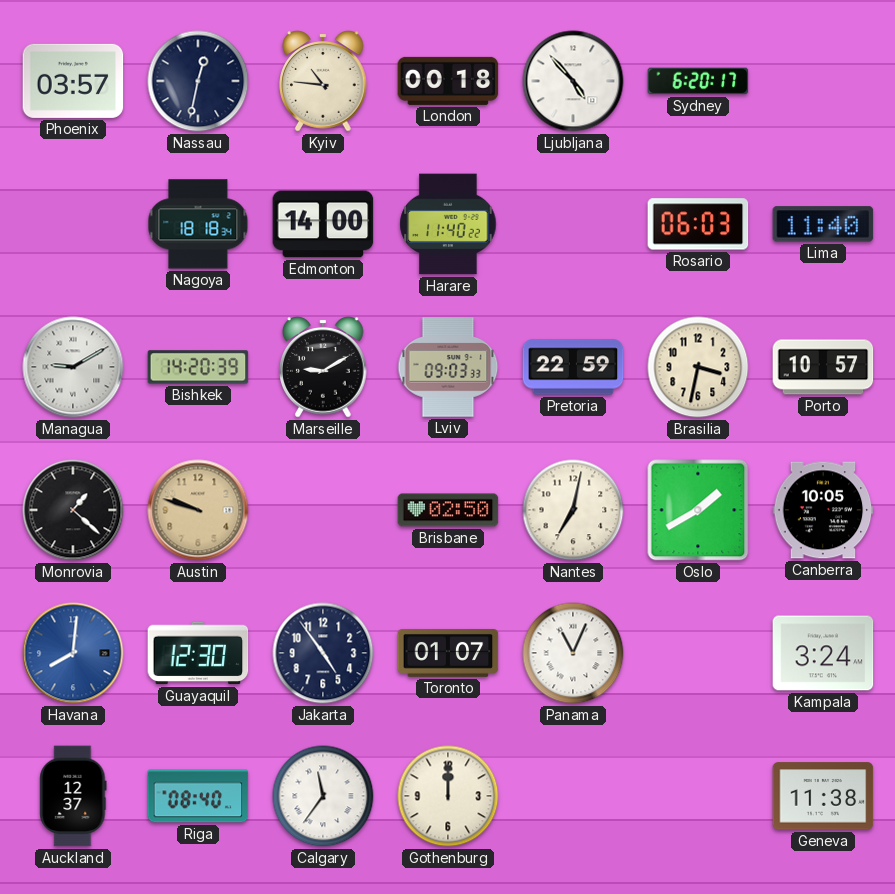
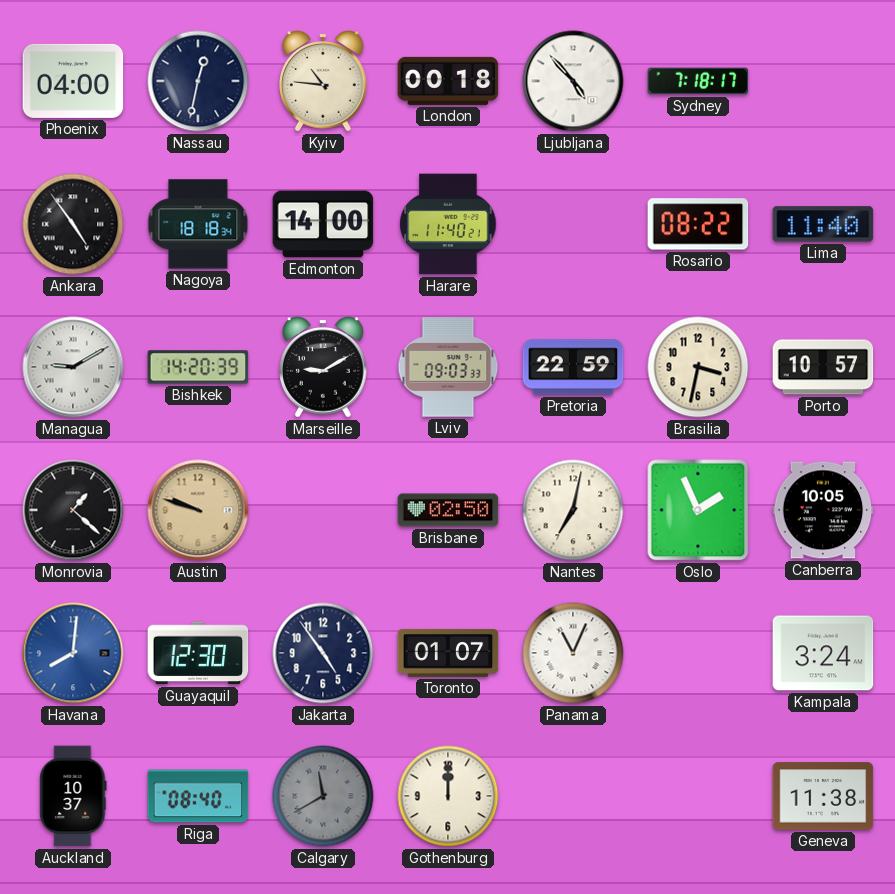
Phoenix: 03:57 -> 04:00 (73, 81)
Sydney: 6:20 -> 7:18 (698, 81)
Ankara: none -> 4:54 (73, 224)
Harare: 11:40:22 -> 11:40:21 (448, 224)
Rosario: 06:03 -> 08:22 (698, 224)
Oslo: 1:40 -> 1:56 (698, 510)
Auckland: 12:37 -> 10:37 (73, 796)
Calgary: 11:36 -> 11:40 (323, 796)
Calgary dial: white -> grey (323, 796)
